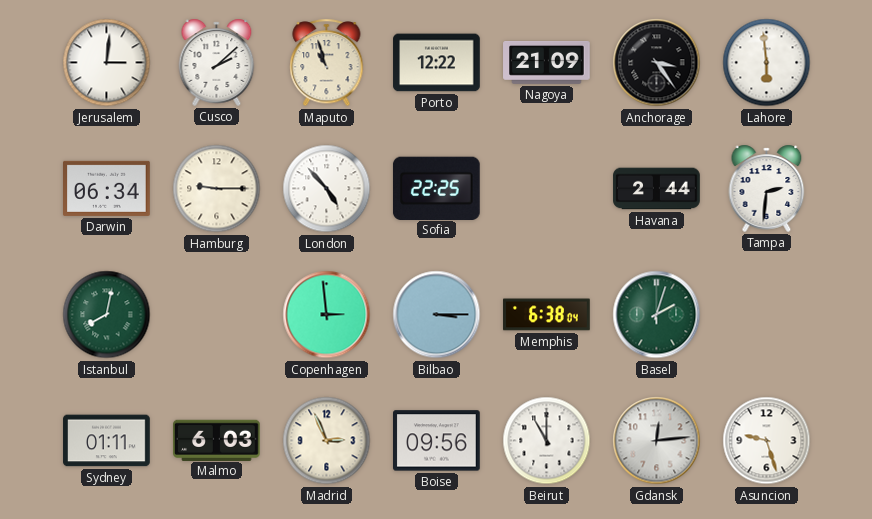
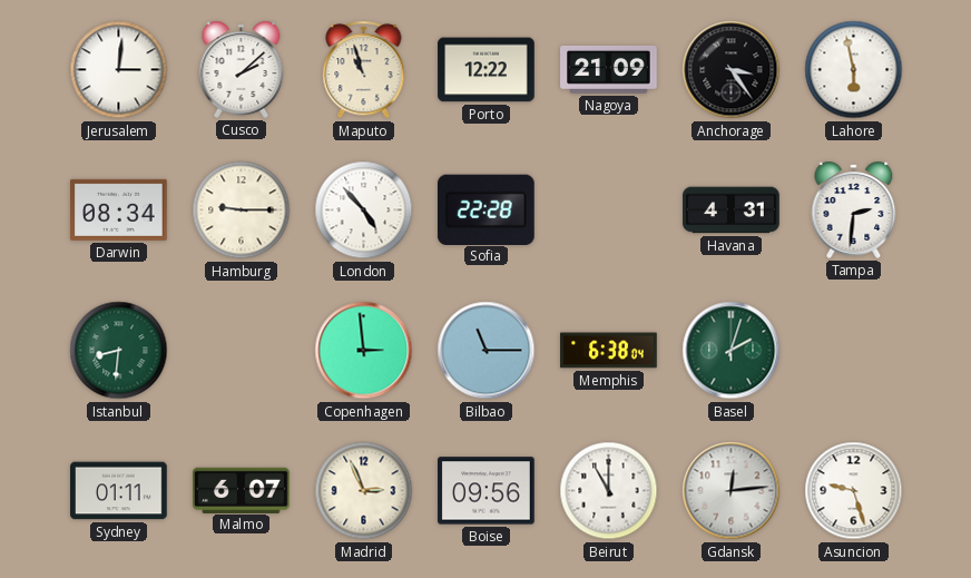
Lahore: 5:59 -> 5:58 (854, 70)
Darwin: 06:34 -> 08:34 (119, 209)
Sofia: 22:25 -> 22:28 (485, 209)
Havana: 2:44 -> 4:31 (732, 210)
Istanbul: 8:02 -> 8:31 (119, 351)
Bilbao: 3:15 -> 11:15 (487, 351)
Malmo: 6:03 -> 6:07 (242, 490)
